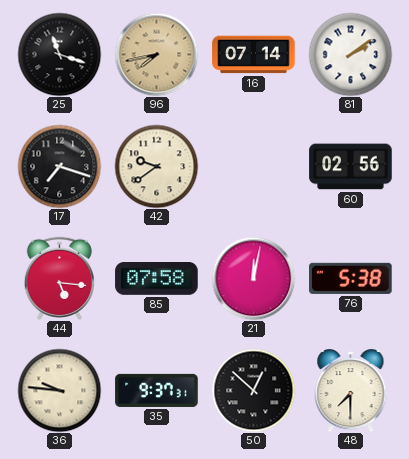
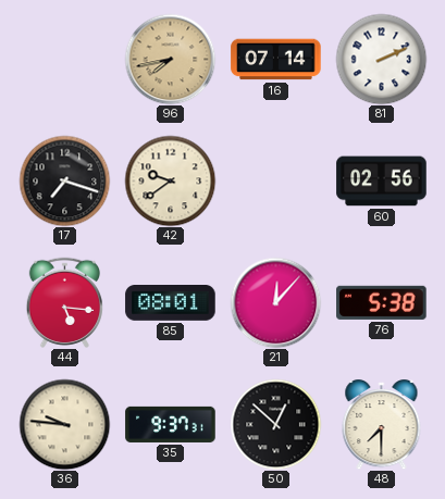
25: 11:18 -> none (59, 54)
81: 2:09 -> 2:11 (381, 59)
85: 07:58 -> 08:01 (171, 303)
21: 12:02 -> 12:07 (275, 302)
